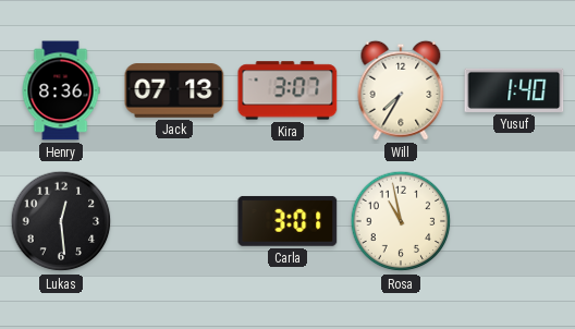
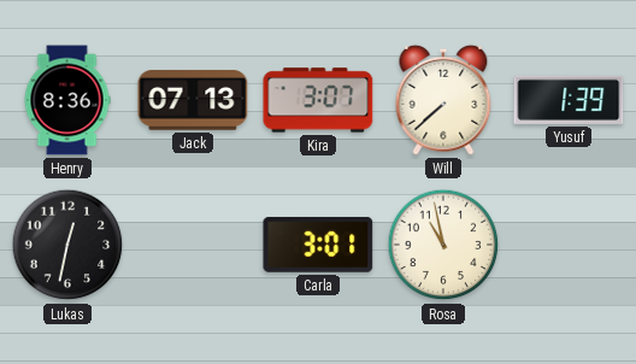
Will: 7:35 -> 7:38 (443, 100)
Yusuf: 1:40 -> 1:39 (569, 100)
Lukas: 12:29 -> 12:32 (67, 245)
